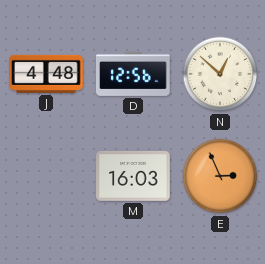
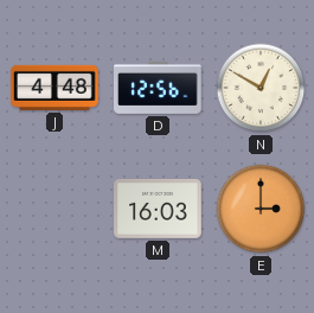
N: 12:52 -> 12:50 (261, 88)
E: 2:56 -> 3:00 (261, 209)
